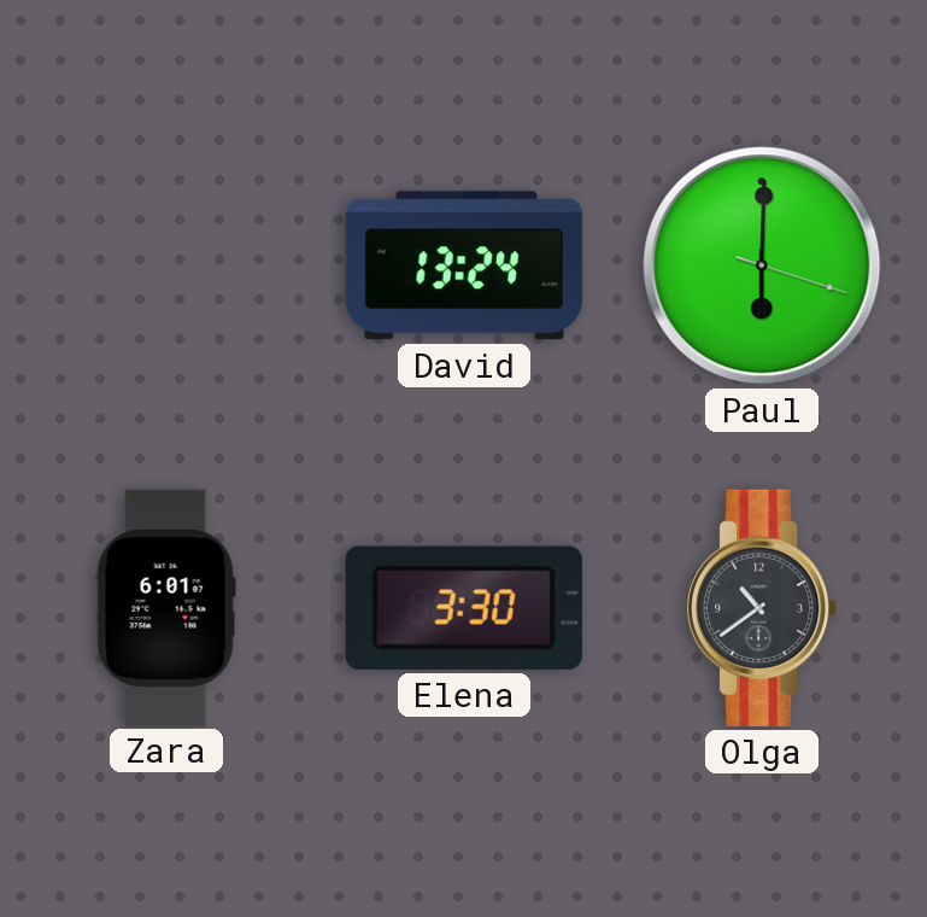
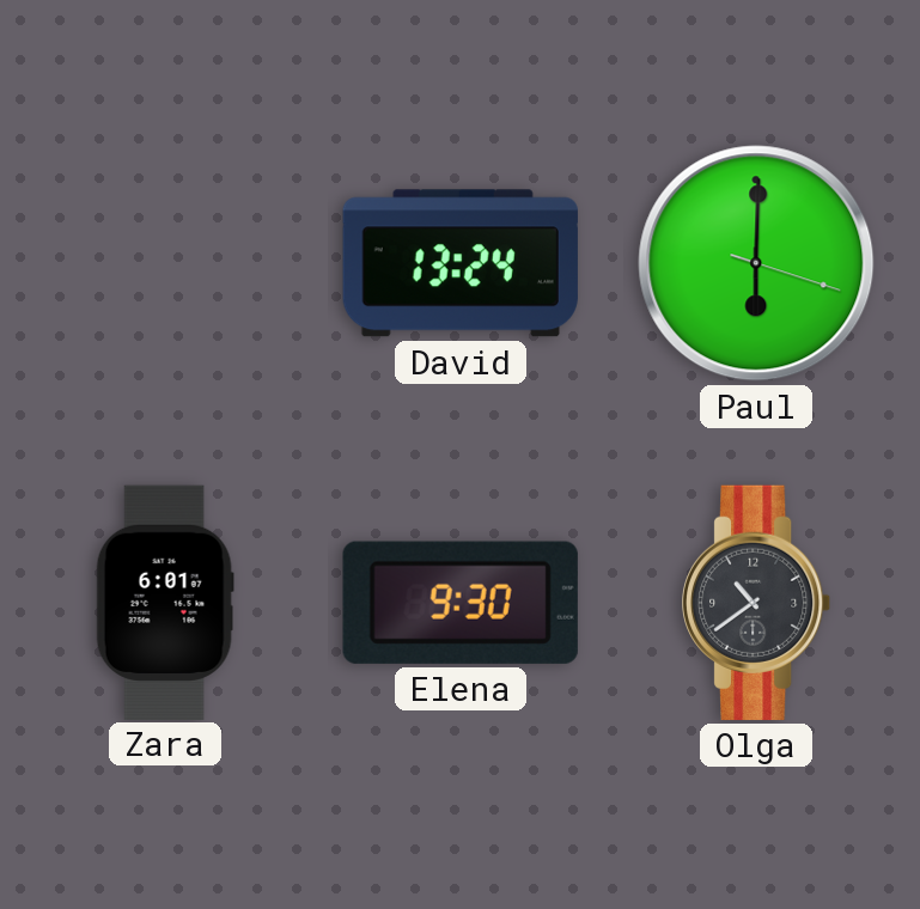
Elena: 3:30 -> 9:30 (461, 603)
